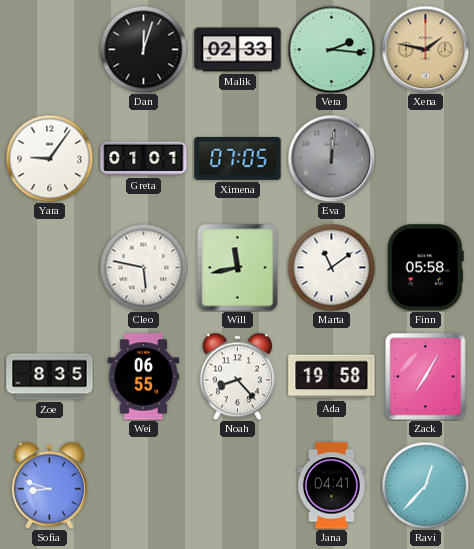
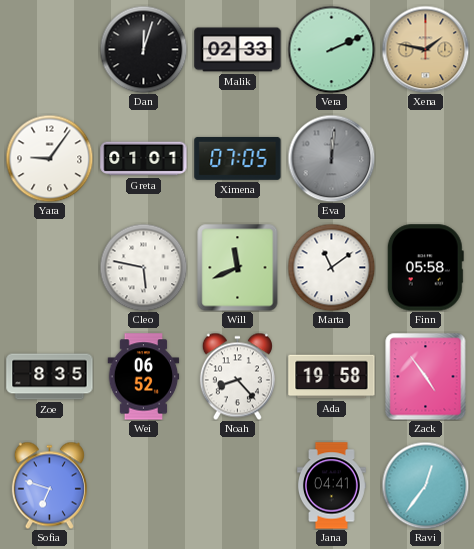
Vera: 2:16 -> 2:11 (331, 49)
Will: 11:43 -> 11:41 (238, 267)
Wei: 06:55 -> 06:52 (144, 377)
Zack: 7:05 -> 4:54 (426, 376)
Sofia: 8:48 -> 6:48 (49, 485)
Ravi: 12:37 -> 12:36 (425, 485)
